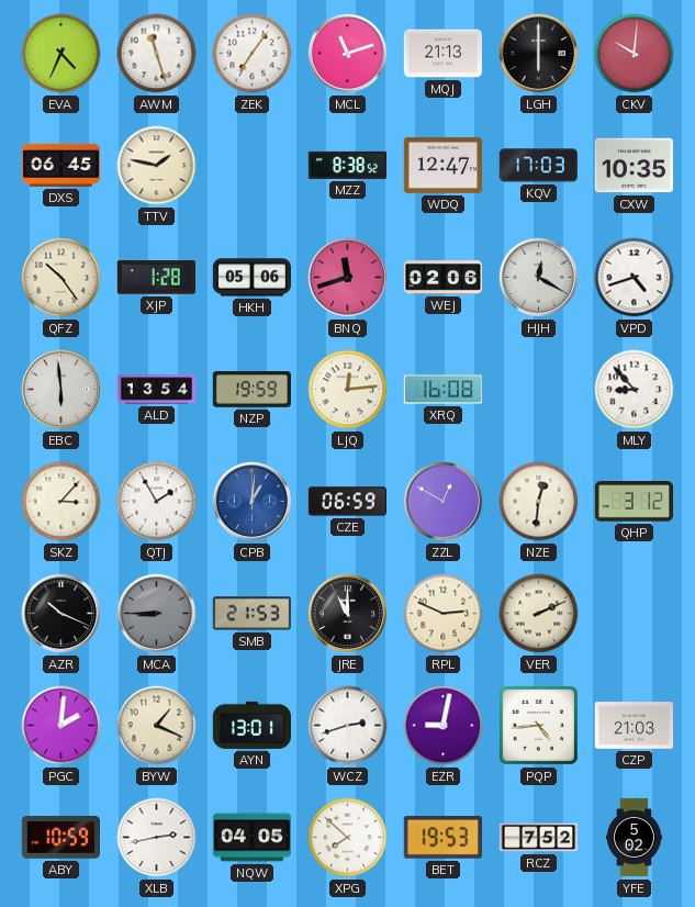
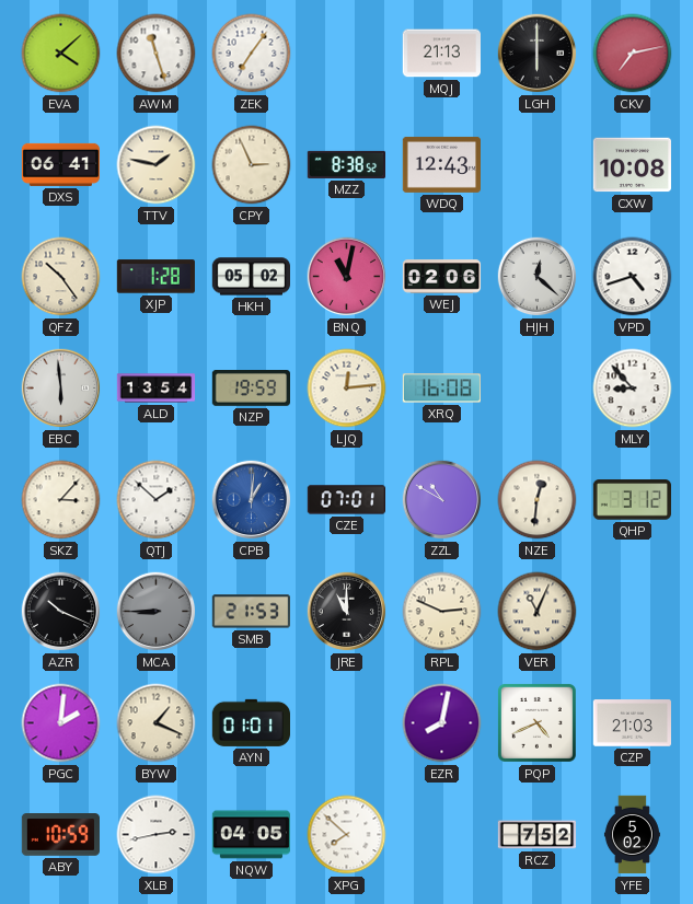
EVA: 4:34 -> 4:08 (61, 54)
MCL: 11:12 -> none (348, 54)
CKV: 10:01 -> 7:13 (633, 54)
DXS: 06:45 -> 06:41 (61, 164)
CPY: none -> 2:56 (252, 165)
WDQ: 12:47 -> 12:43 (441, 164)
KQV: 17:03 -> none (538, 166)
CXW: 10:35 -> 10:08 (632, 165)
HKH: 05:06 -> 05:02 (251, 277)
BNQ: 11:42 -> 11:02 (347, 277)
HJH: 12:20 -> 12:22 (538, 277)
QTJ: 1:55 -> 1:52 (157, 500)
CZE: 06:59 -> 07:01 (346, 500)
ZZL: 12:50 -> 10:50 (442, 500)
VER: 2:11 -> 11:04 (538, 612)
AYN: 13:01 -> 01:01 (251, 722)
WCZ: 2:42 -> none (348, 726)
EZR: 9:02 -> 8:02 (442, 723)
PQP: 4:44 -> 4:41 (536, 722)
BET: 19:53 -> none (442, 838)
